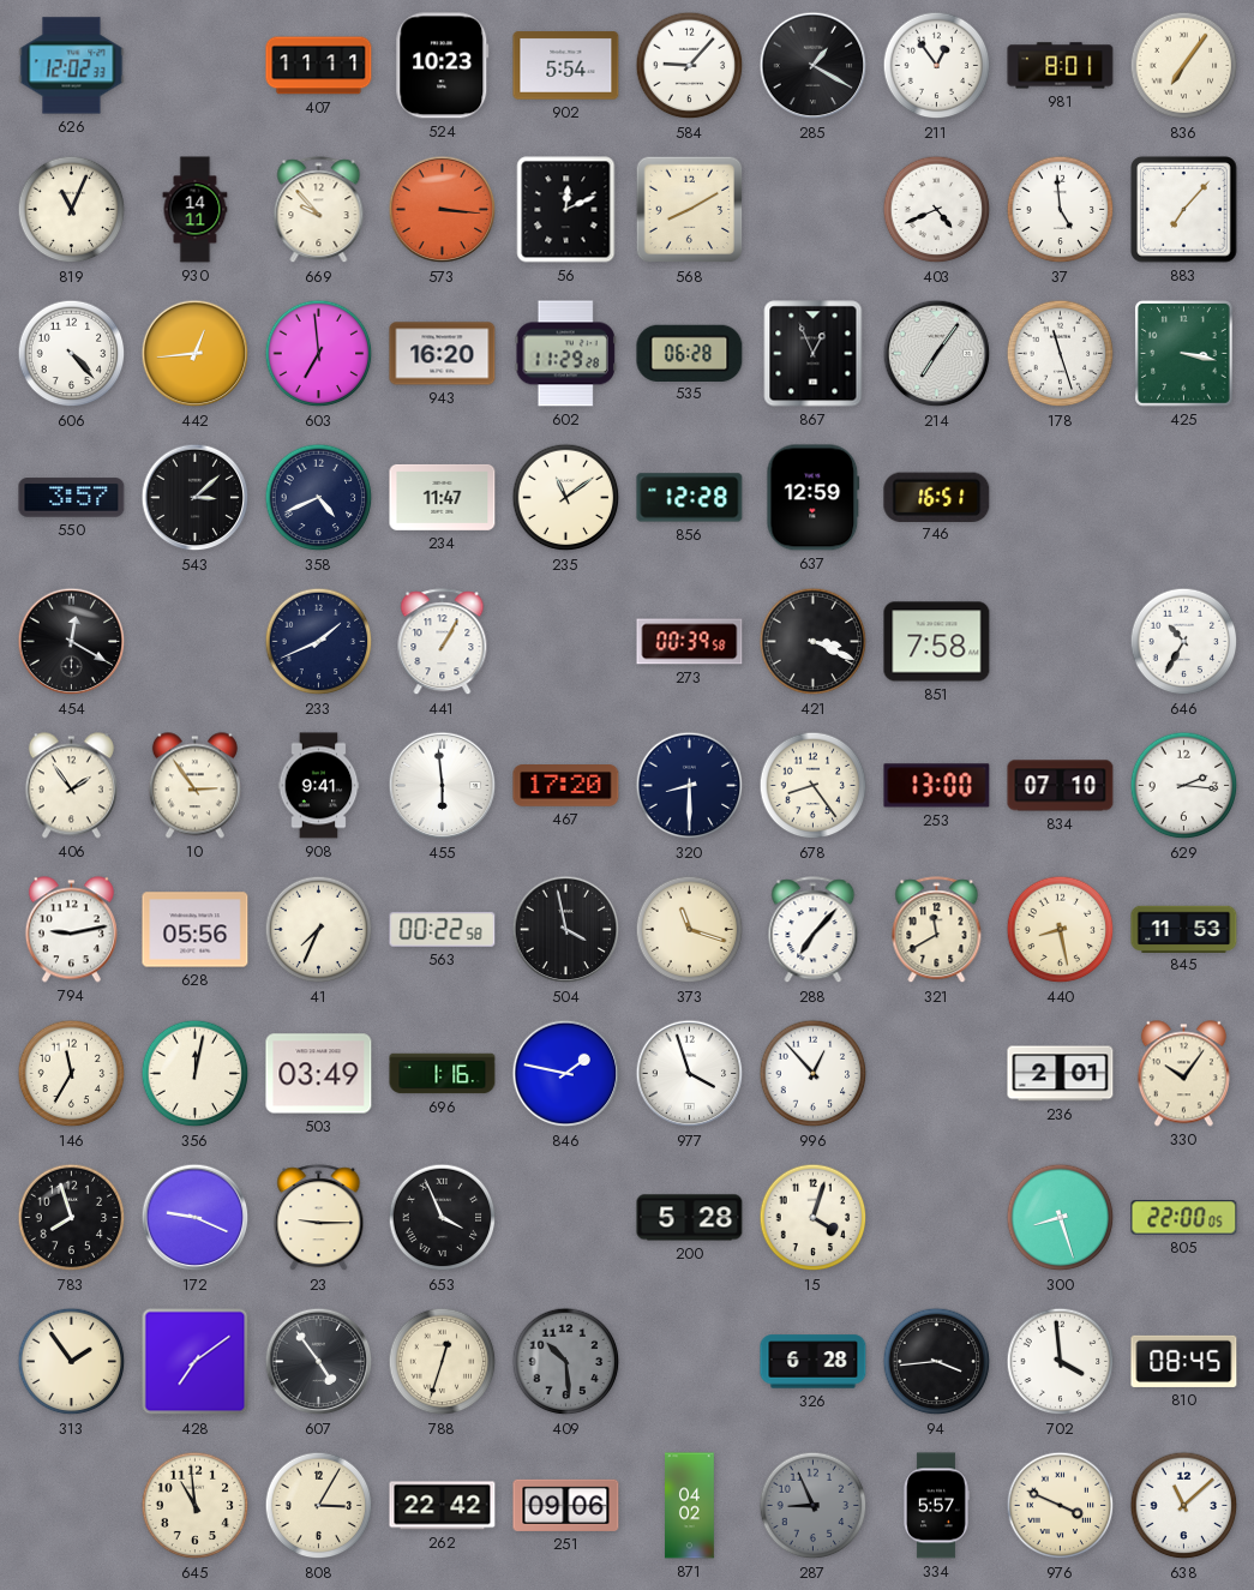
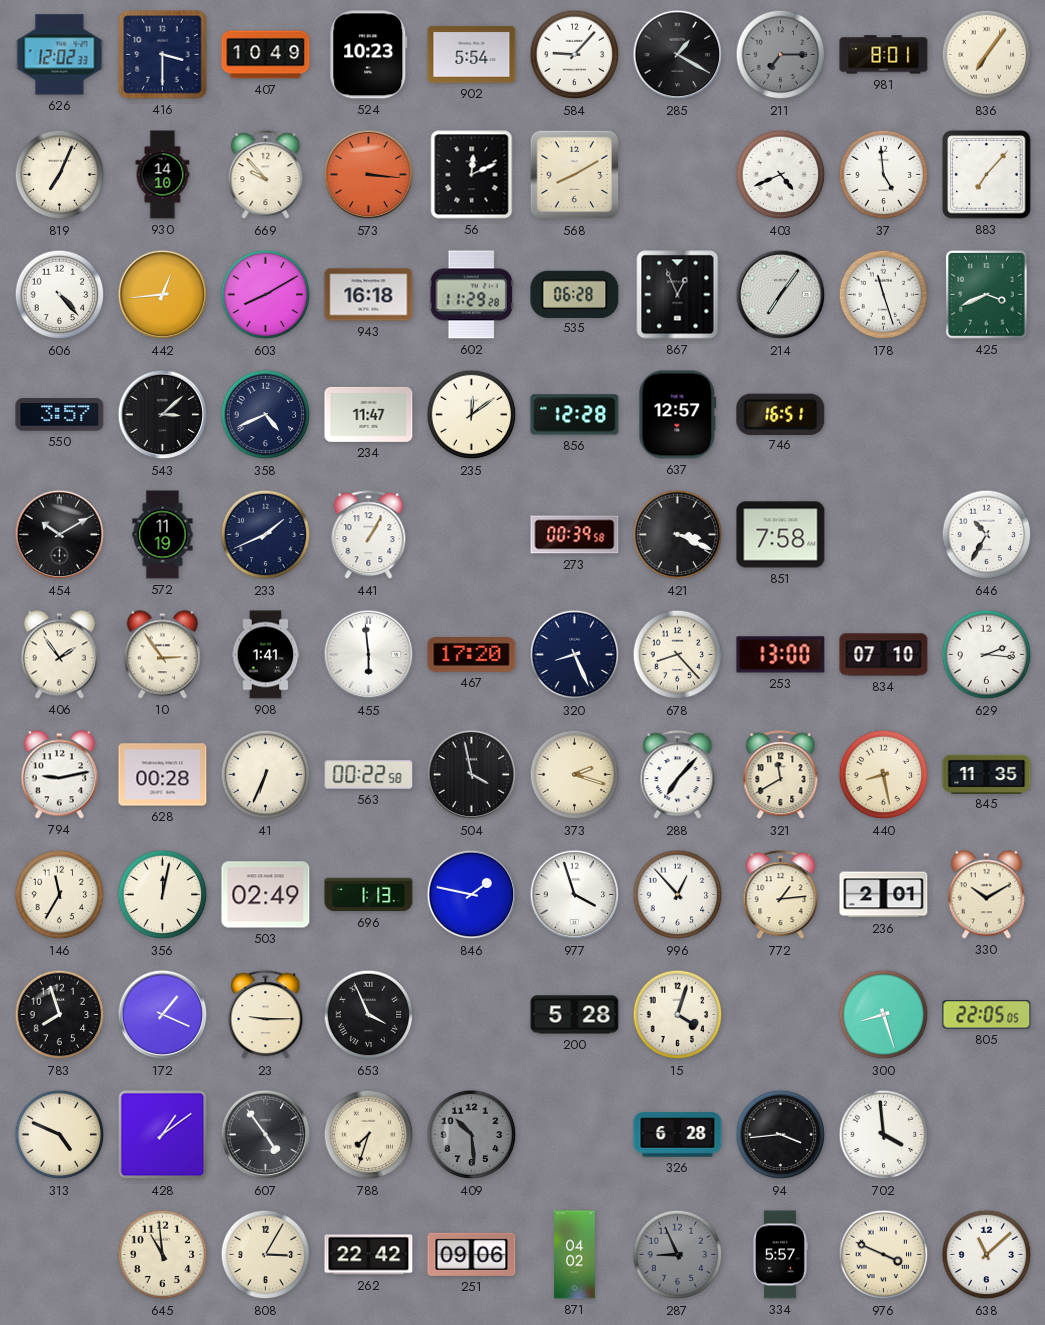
416: none -> 3:30 (163, 55)
407: 11:11 -> 10:49 (266, 55)
211: 12:54 -> 7:15 (781, 55)
211 dial: white -> grey (781, 55)
819: 11:04 -> 7:04 (60, 175)
930: 14:11 -> 14:10 (163, 175)
603: 6:59 -> 8:10 (266, 295)
943: 16:20 -> 16:18 (369, 295)
425: 3:17 -> 3:41 (987, 295)
235: 11:09 -> 12:09 (472, 415)
637: 12:59 -> 12:57 (678, 415)
454: 12:20 -> 10:10 (60, 535)
572: none -> 11:19 (163, 535)
908: 9:41 -> 1:41 (266, 655)
320: 8:30 -> 8:26 (575, 655)
678: 8:24 -> 8:23 (678, 655)
628: 05:56 -> 00:28 (163, 775)
41: 7:34 -> 6:34 (266, 775)
373: 11:18 -> 2:18 (575, 775)
845: 11:53 -> 11:35 (987, 774)
503: 03:49 -> 02:49 (266, 895)
696: 1:16 -> 1:13 (369, 895)
772: none -> 1:14 (781, 895)
330: 10:06 -> 10:10 (986, 895)
172: 9:19 -> 1:19 (163, 1015)
805: 22:00 -> 22:05 (987, 1015)
313: 1:54 -> 4:49 (60, 1135)
428: 7:09 -> 1:09 (163, 1135)
788: 12:33 -> 7:33 (369, 1135)
810: 08:45 -> none (1184, 1361)
